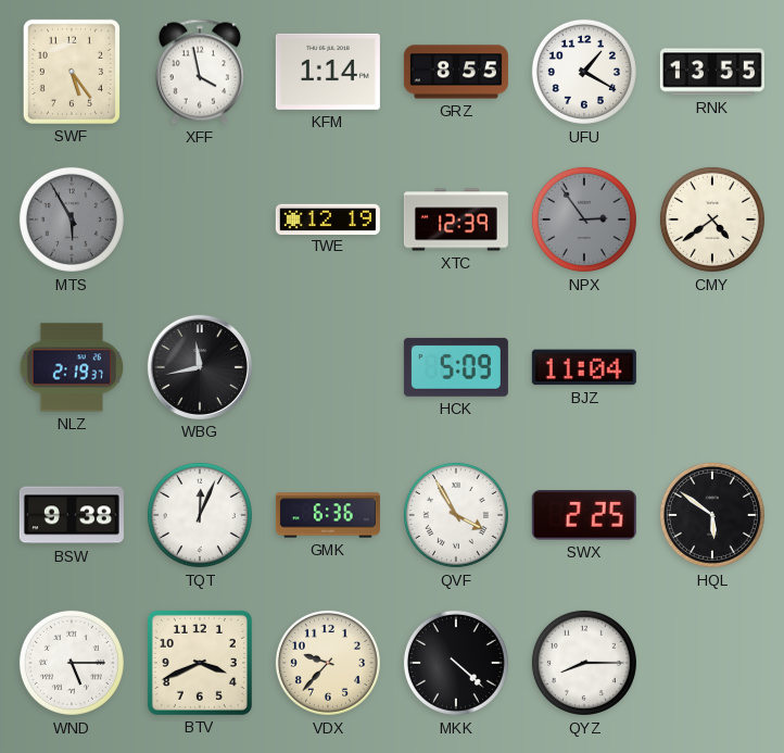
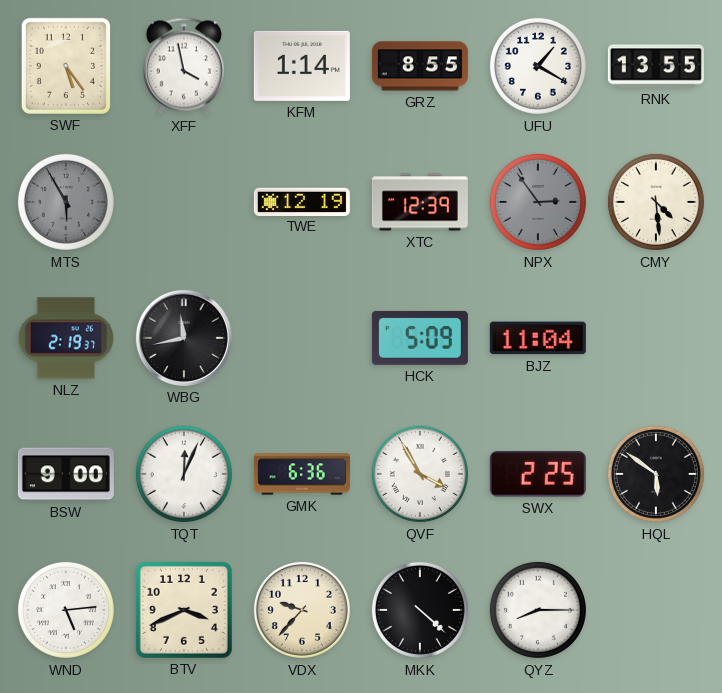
CMY: 4:39 -> 4:29 (656, 202)
BSW: 9:38 -> 9:00 (66, 474)
WND: 5:15 -> 5:14 (66, 610)
